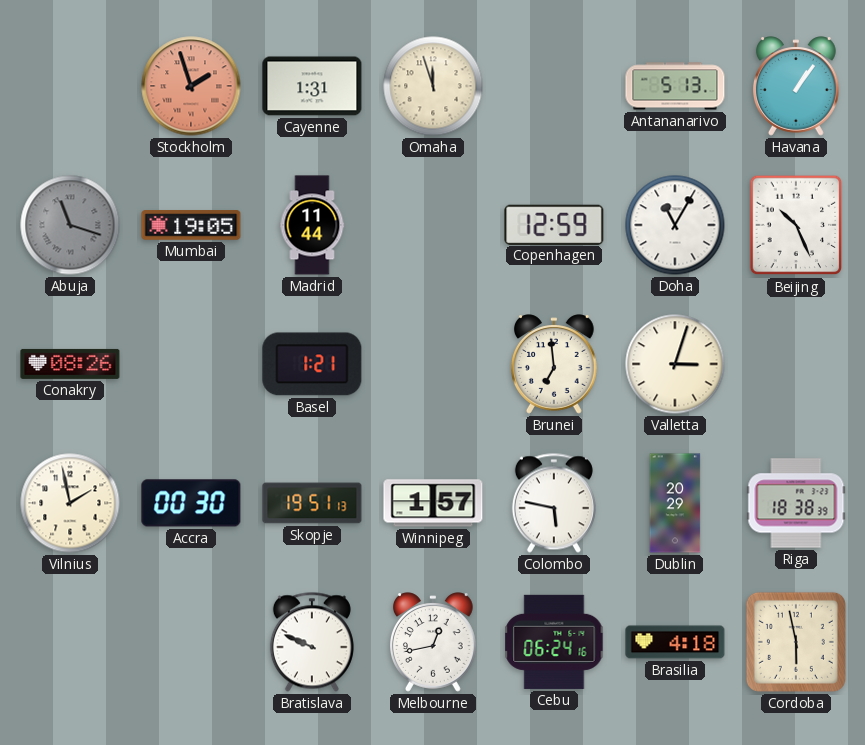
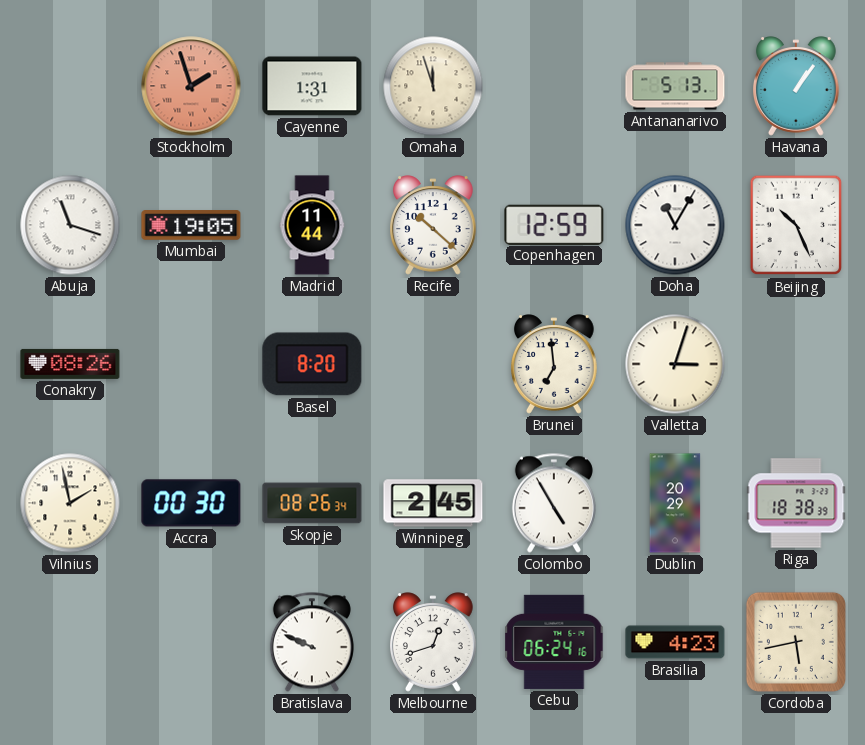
Abuja dial: grey -> white (70, 225)
Recife: none -> 10:22 (434, 225)
Basel: 1:21 -> 8:20 (312, 364)
Skopje: 19:51 -> 08:26 (312, 503)
Winnipeg: 1:57 -> 2:45 (433, 503)
Colombo: 5:47 -> 4:55 (554, 503)
Melbourne: 12:43 -> 12:42 (434, 642)
Brasilia: 4:18 -> 4:23 (675, 642)
Cordoba: 5:58 -> 5:43 (796, 642)
